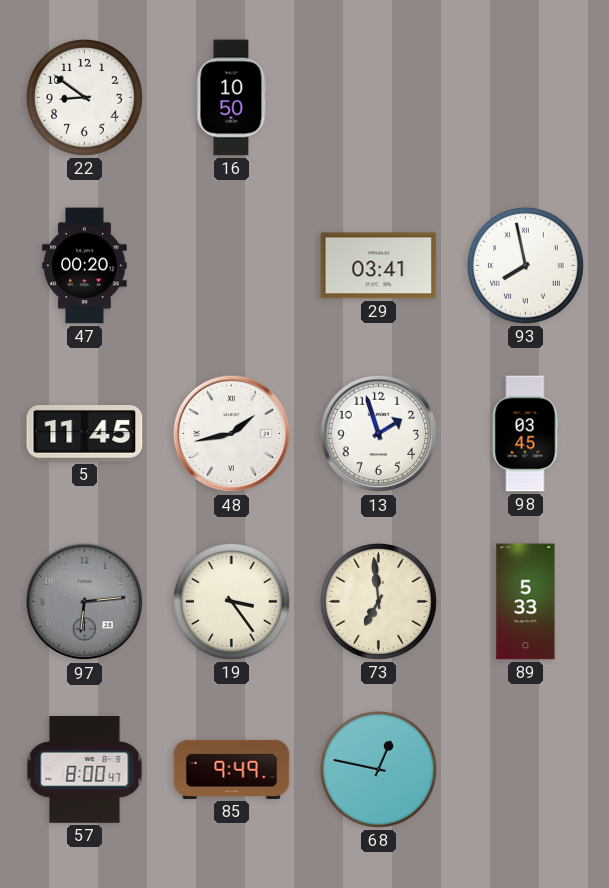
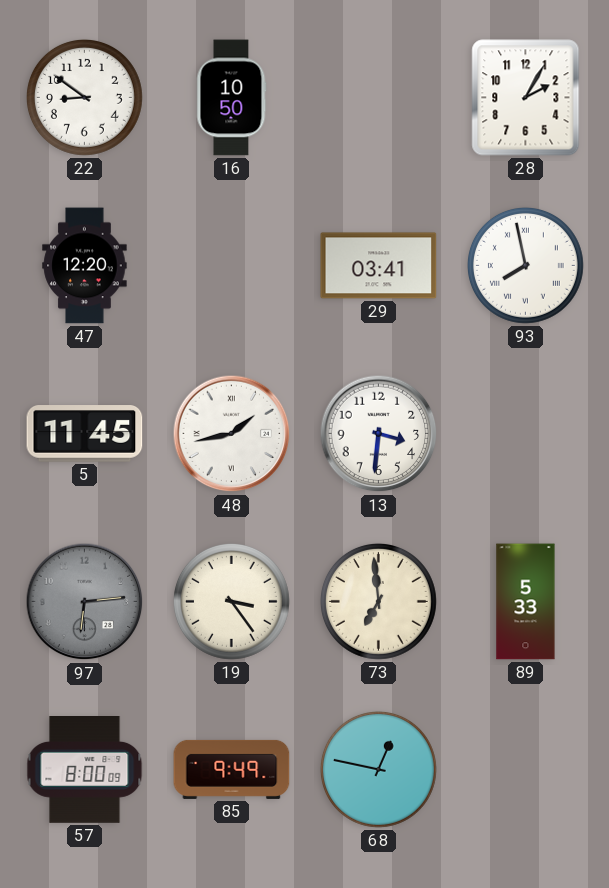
28: none -> 2:05 (526, 98)
47: 00:20 -> 12:20 (85, 266)
13: 1:57 -> 3:31 (379, 434)
98: 03:45 -> none (525, 434)
57: 8:00:47 -> 8:00:09 (85, 770)
